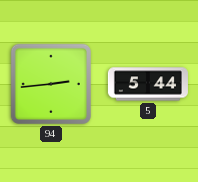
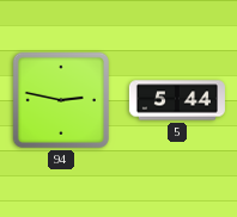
94: 2:44 -> 2:47 (61, 100)
